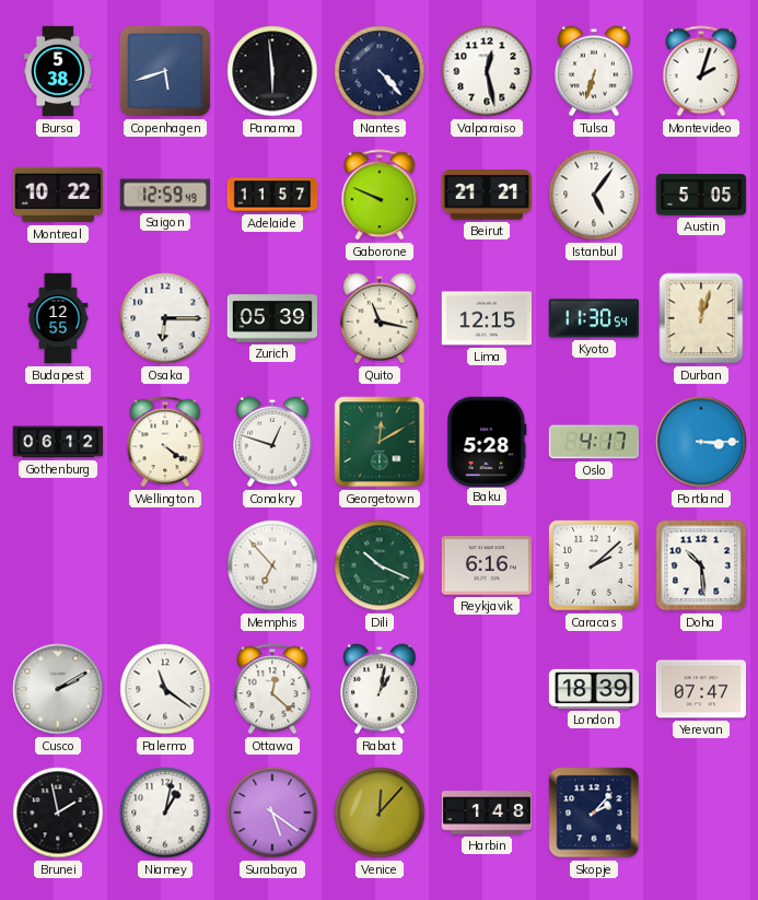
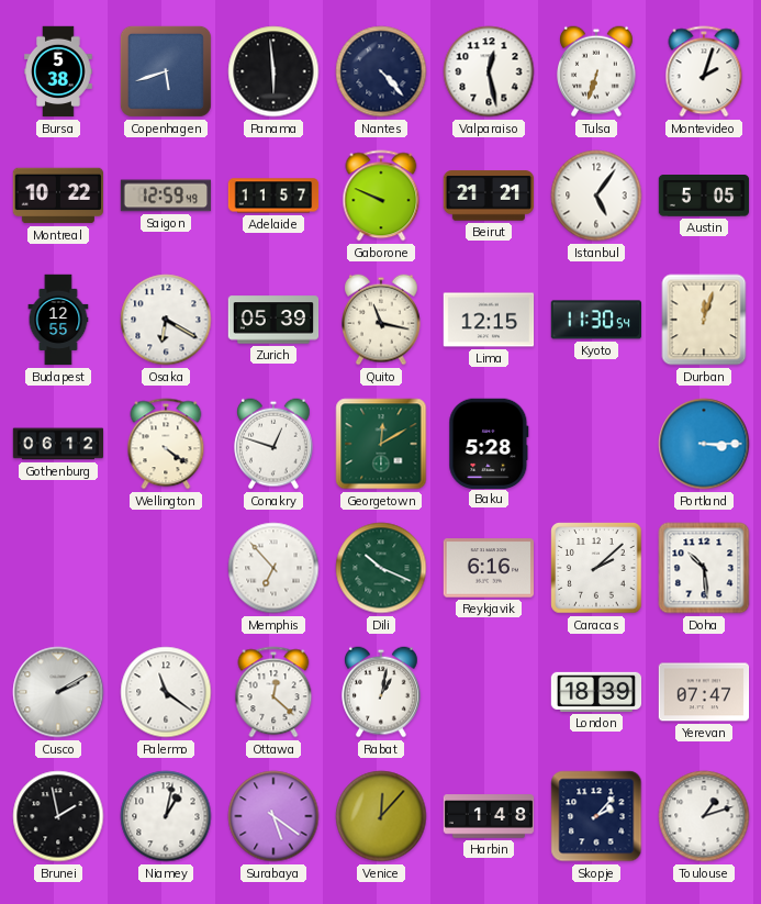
Osaka: 6:15 -> 6:20 (166, 320)
Oslo: 4:17 -> none (593, 442)
Toulouse: none -> 1:12 (704, 816)
